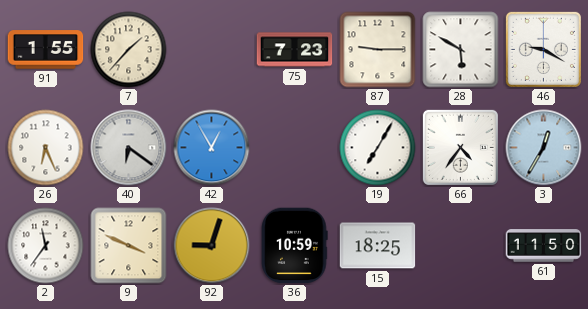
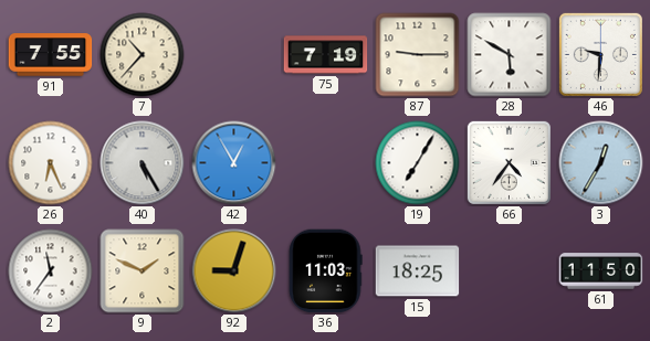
91: 1:55 -> 7:55 (51, 55)
7: 1:37 -> 10:37 (143, 55)
75: 7:23 -> 7:19 (326, 55)
46: 9:20 -> 9:31 (600, 54)
40: 6:21 -> 5:25 (143, 163)
9: 3:49 -> 1:49 (143, 271)
36: 10:59 -> 11:03 (326, 271)
